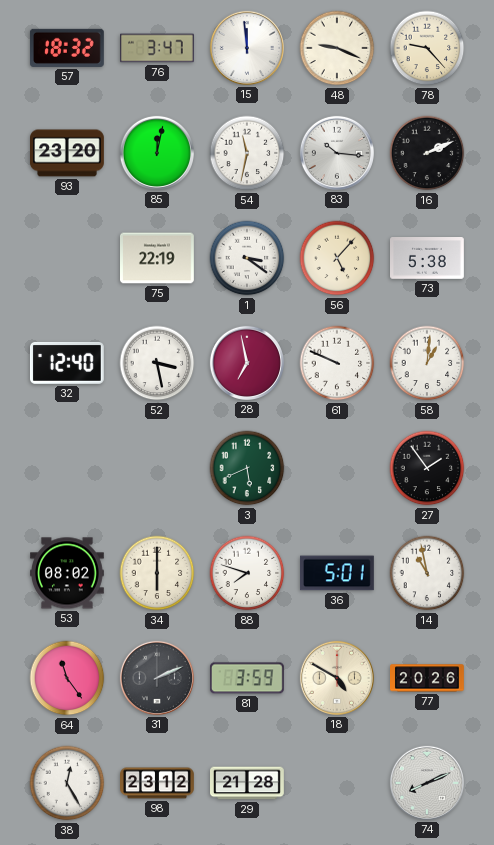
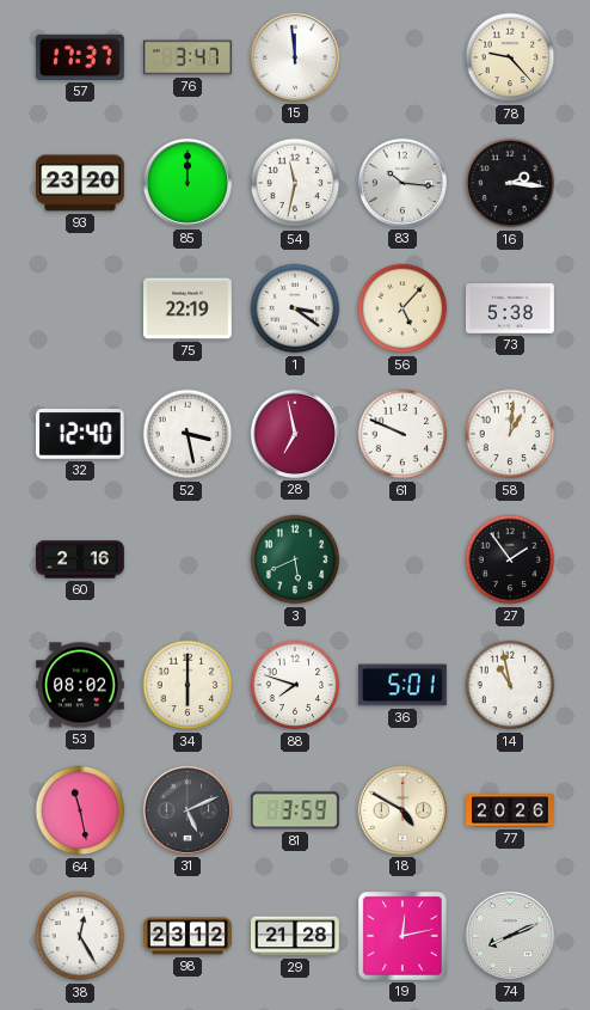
57: 18:32 -> 17:37 (80, 57)
48: 9:19 -> none (337, 48)
85: 12:02 -> 12:00 (188, 183)
16: 2:11 -> 2:16 (510, 183)
60: none -> 2:16 (80, 559)
64: 11:24 -> 11:28 (80, 810)
31: 2:11 -> 5:11 (188, 810)
19: none -> 12:13 (402, 936)
